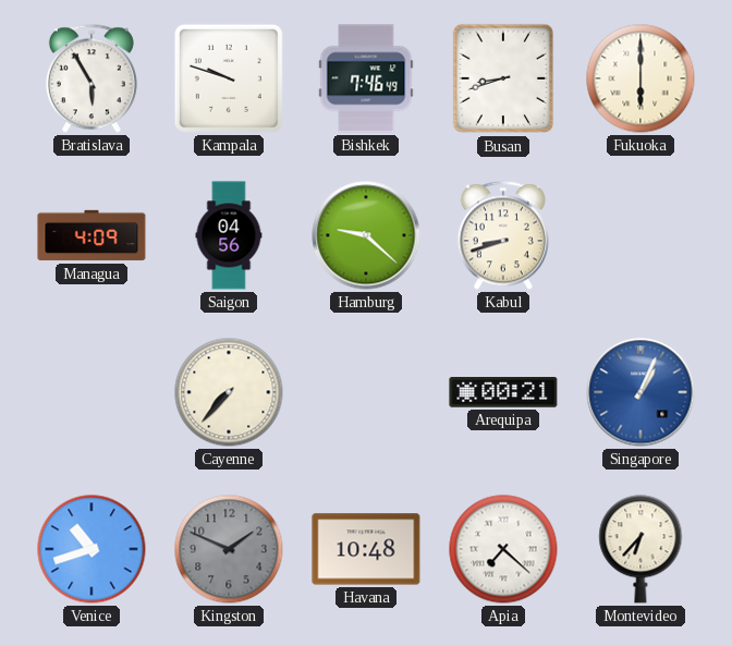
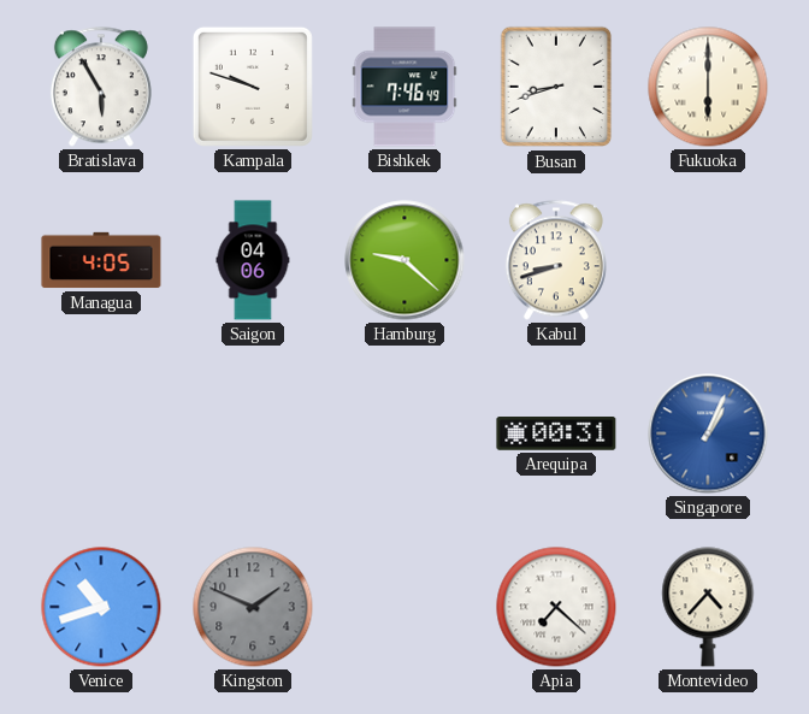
Managua: 4:09 -> 4:05 (101, 260)
Saigon: 04:56 -> 04:06 (253, 260)
Cayenne: 7:37 -> none (229, 392)
Arequipa: 00:21 -> 00:31 (556, 433)
Havana: 10:48 -> none (366, 549)
Montevideo: 6:37 -> 4:37 (708, 607)
